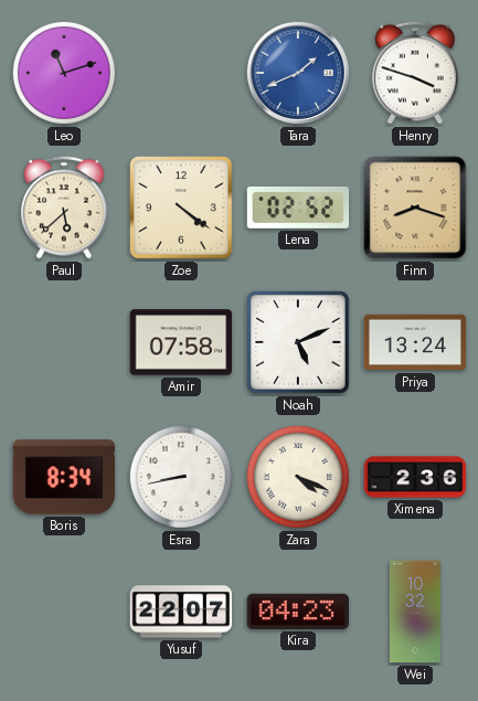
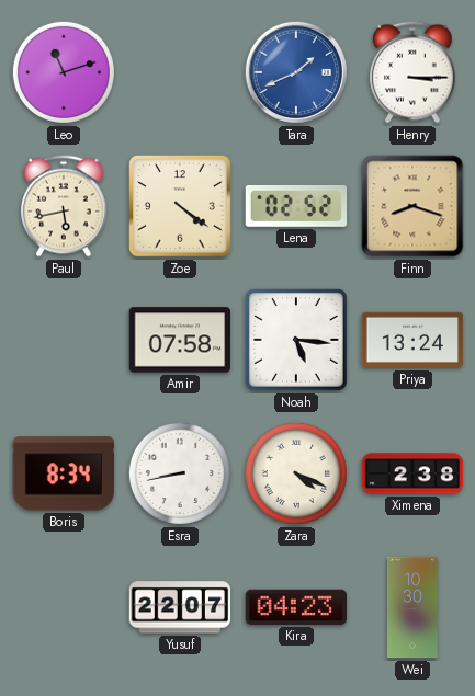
Henry: 3:48 -> 3:15 (412, 72)
Paul: 5:38 -> 5:43 (64, 206)
Noah: 5:11 -> 5:16 (297, 341)
Ximena: 2:36 -> 2:38 (412, 473)
Wei: 10:32 -> 10:30 (412, 607)
